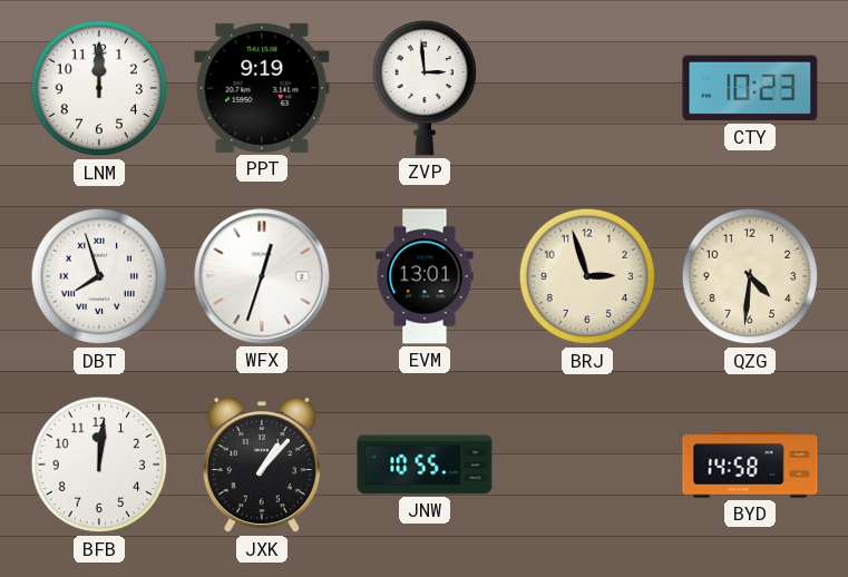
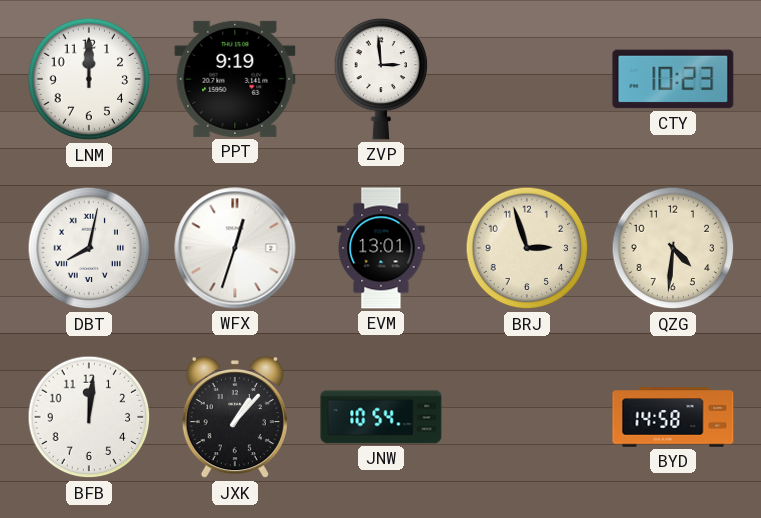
DBT: 7:57 -> 8:02 (89, 248)
JNW: 10:55 -> 10:54 (381, 417)
